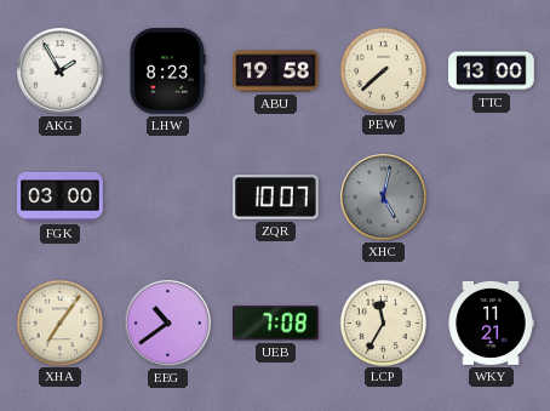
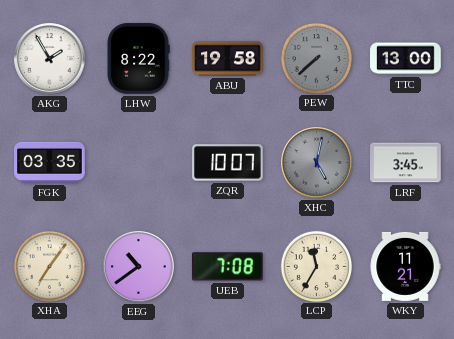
LHW: 8:23 -> 8:22 (138, 59)
PEW dial: cream -> grey (316, 58)
FGK: 03:00 -> 03:35 (50, 162)
LRF: none -> 3:45 (406, 163)
